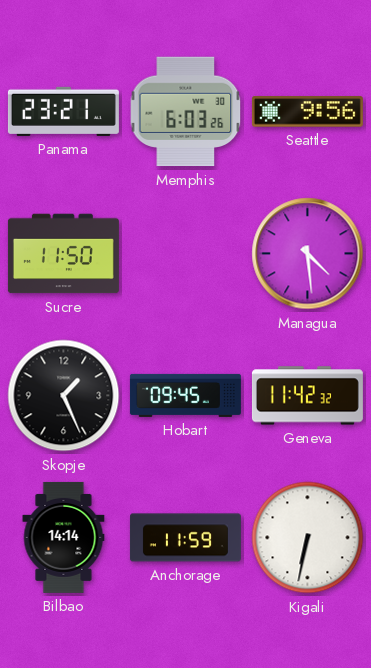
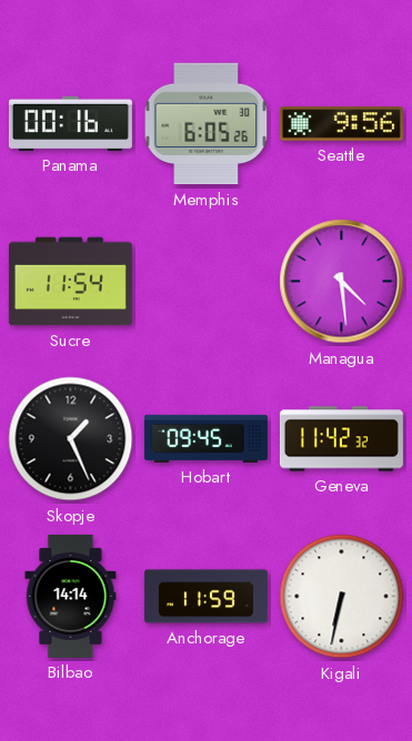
Panama: 23:21 -> 00:16 (70, 123)
Memphis: 6:03 -> 6:05 (207, 124)
Sucre: 11:50 -> 11:54 (70, 282)
